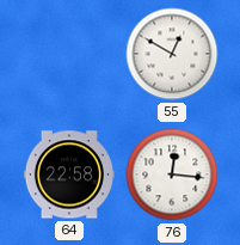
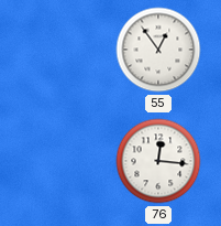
55: 12:50 -> 12:54 (158, 50)
64: 22:58 -> none (69, 174)
